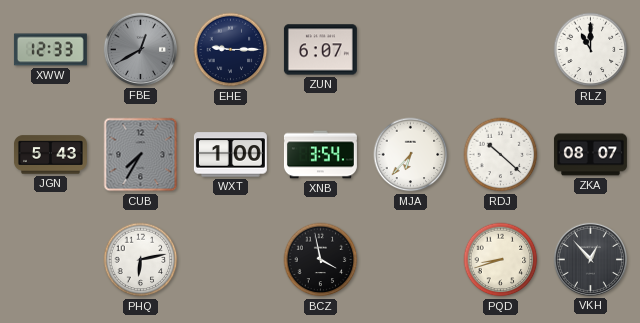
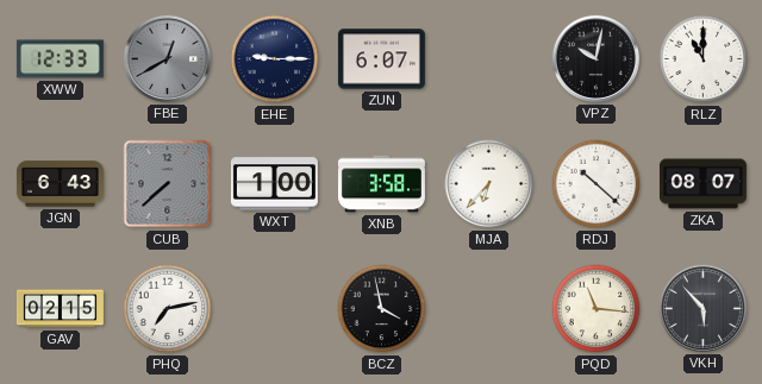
VPZ: none -> 10:02 (595, 58)
JGN: 5:43 -> 6:43 (60, 184)
CUB: 7:35 -> 7:38 (168, 184)
XNB: 3:54 -> 3:58 (381, 184)
GAV: none -> 02:15 (60, 309)
PHQ: 6:13 -> 7:13 (168, 309)
PQD: 8:42 -> 11:16 (597, 309)
VKH: 12:53 -> 5:53 (702, 308)
